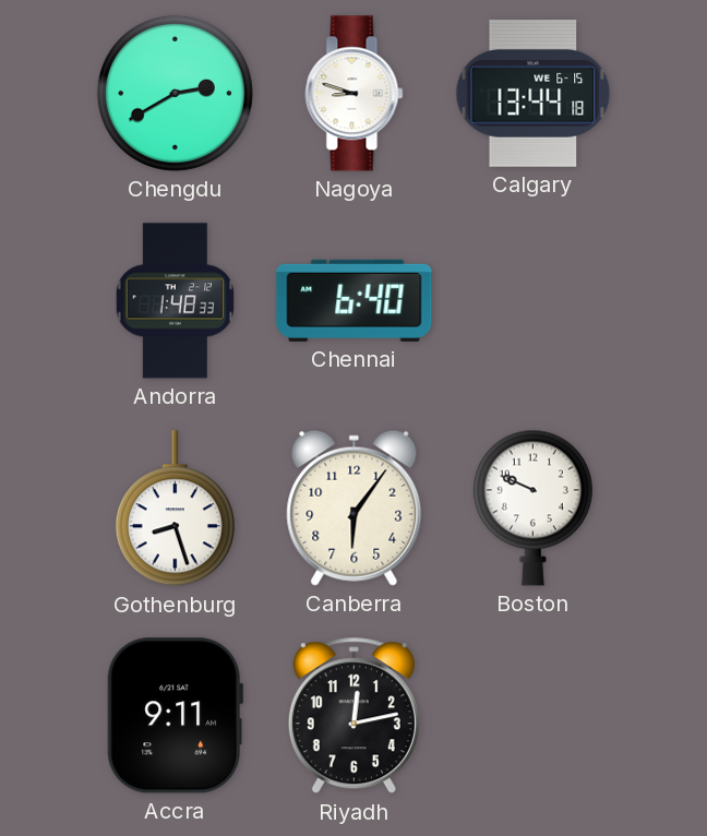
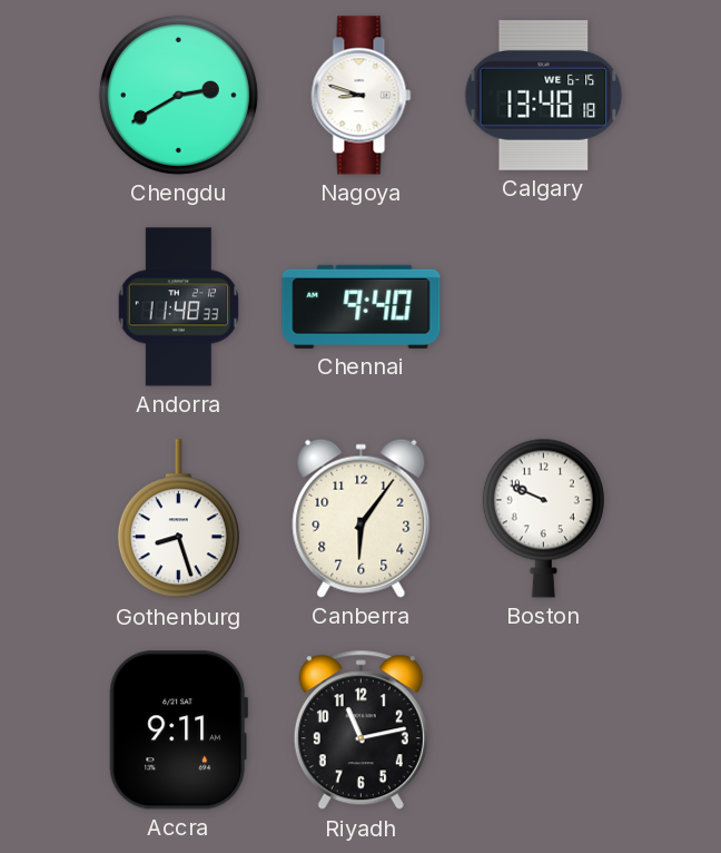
Calgary: 13:44 -> 13:48 (544, 96)
Andorra: 1:48 -> 11:48 (179, 307)
Chennai: 6:40 -> 9:40 (362, 306)
Riyadh: 12:13 -> 11:13 (360, 731)
